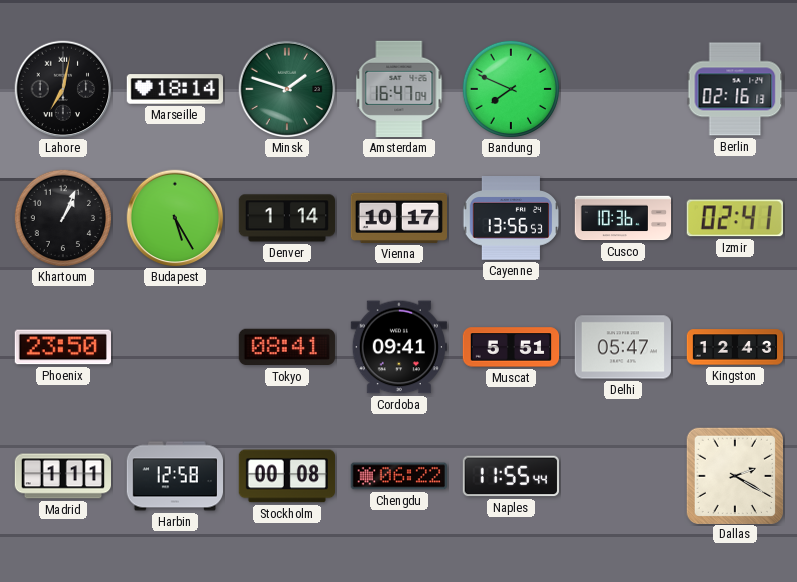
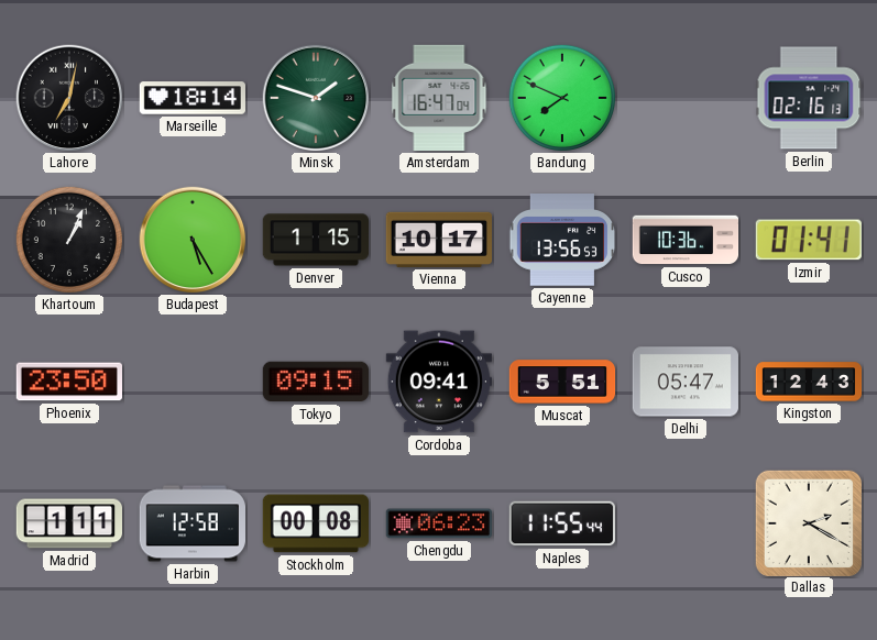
Denver: 1:14 -> 1:15 (315, 240)
Izmir: 02:41 -> 01:41 (809, 240)
Tokyo: 08:41 -> 09:15 (316, 382)
Chengdu: 06:22 -> 06:23 (439, 523)
